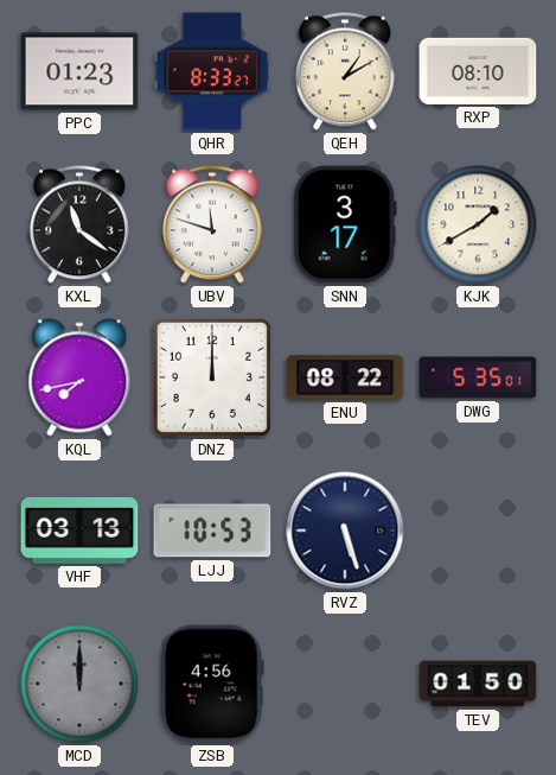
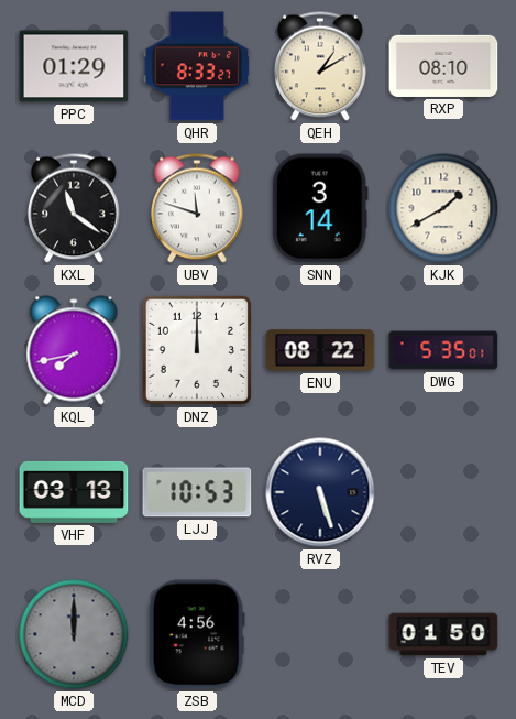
PPC: 01:23 -> 01:29 (74, 66)
SNN: 3:17 -> 3:14 (320, 208)
